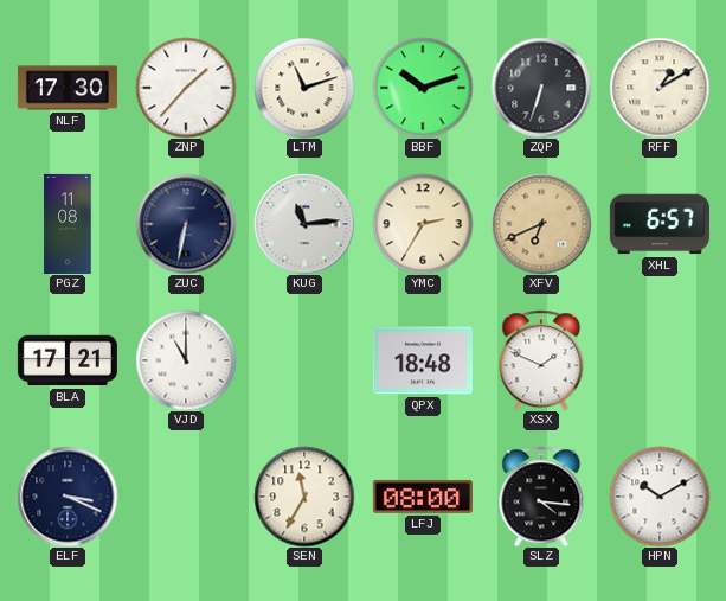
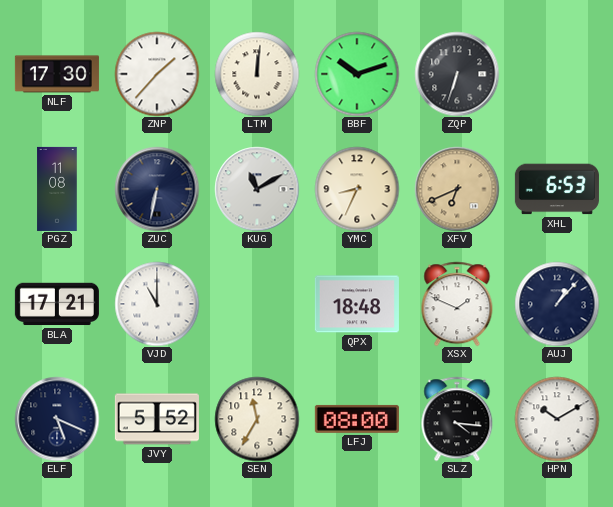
LTM: 11:12 -> 12:01 (257, 74)
RFF: 1:10 -> none (660, 88)
KUG: 11:14 -> 11:10 (257, 189)
YMC: 2:35 -> 8:34 (357, 189)
XHL: 6:57 -> 6:53 (557, 189)
AUJ: none -> 1:07 (557, 304)
ELF: 3:19 -> 5:19 (57, 419)
JVY: none -> 5:52 (157, 419)
